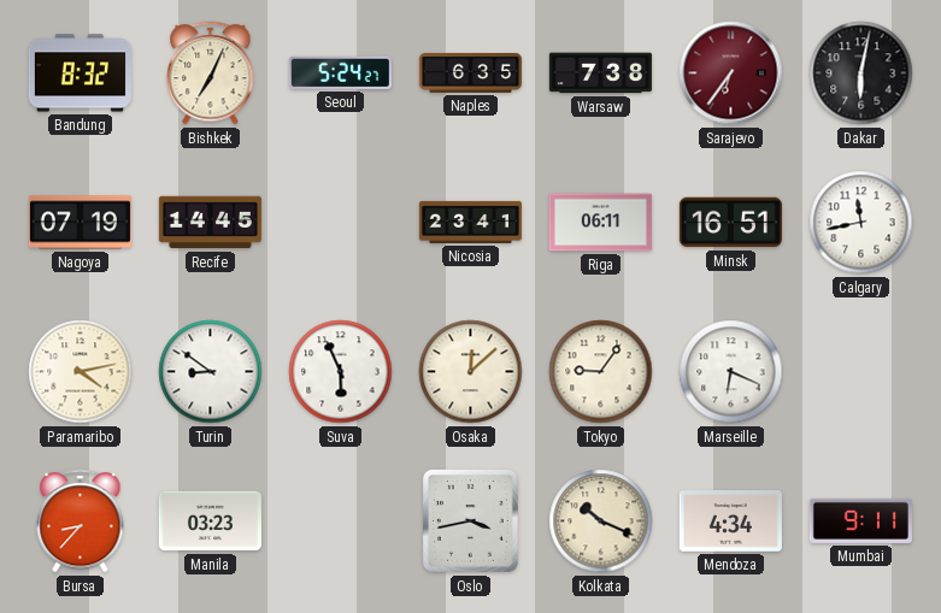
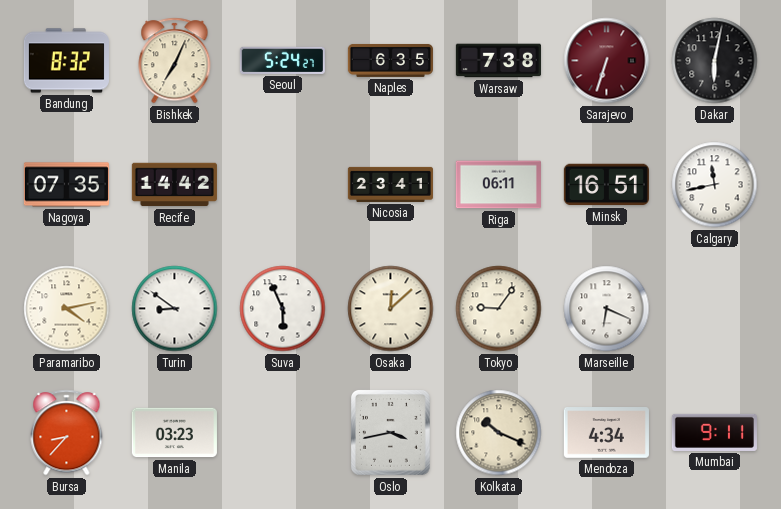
Sarajevo: 6:36 -> 6:33 (607, 61)
Nagoya: 07:19 -> 07:35 (66, 185)
Recife: 14:45 -> 14:42 (174, 185)
